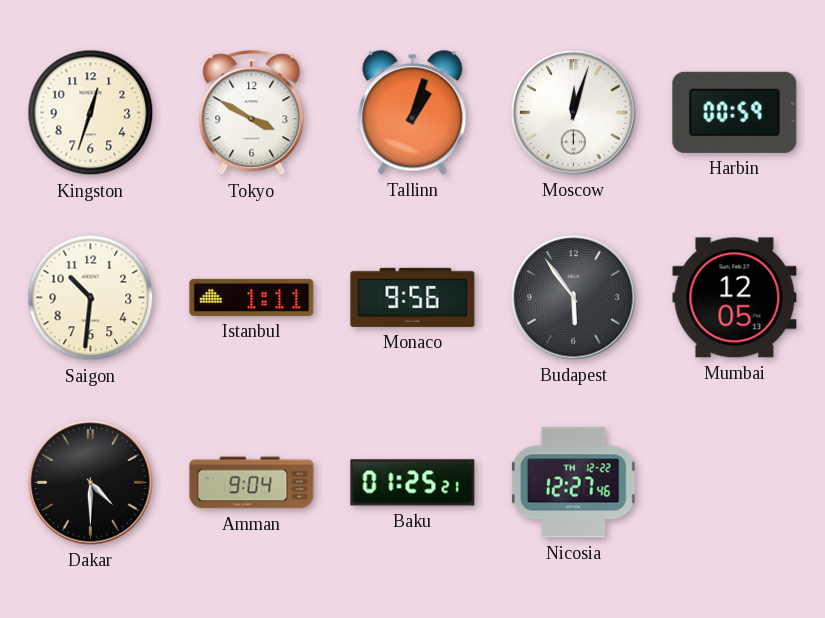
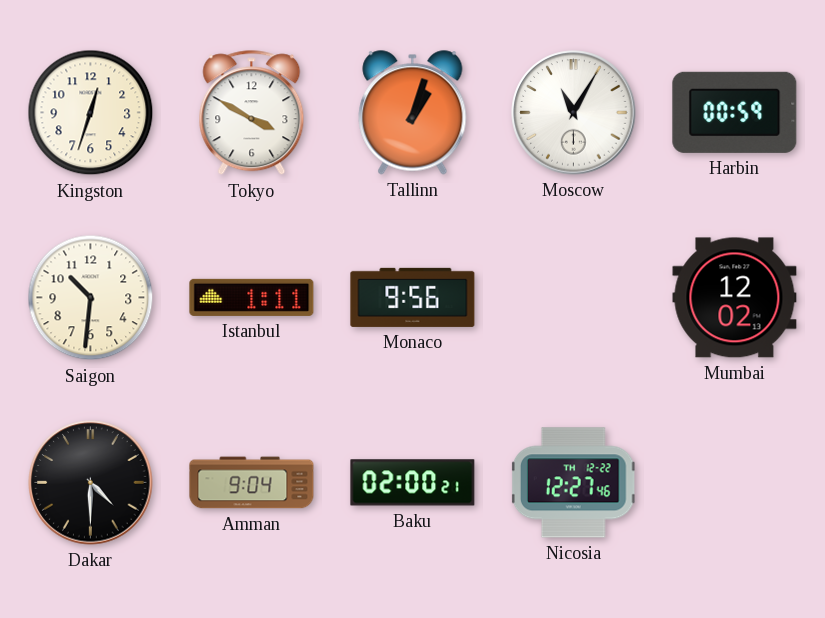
Moscow: 12:03 -> 11:05 (574, 113)
Budapest: 5:54 -> none (574, 298)
Mumbai: 12:05 -> 12:02 (735, 298)
Baku: 01:25 -> 02:00 (413, 483)
